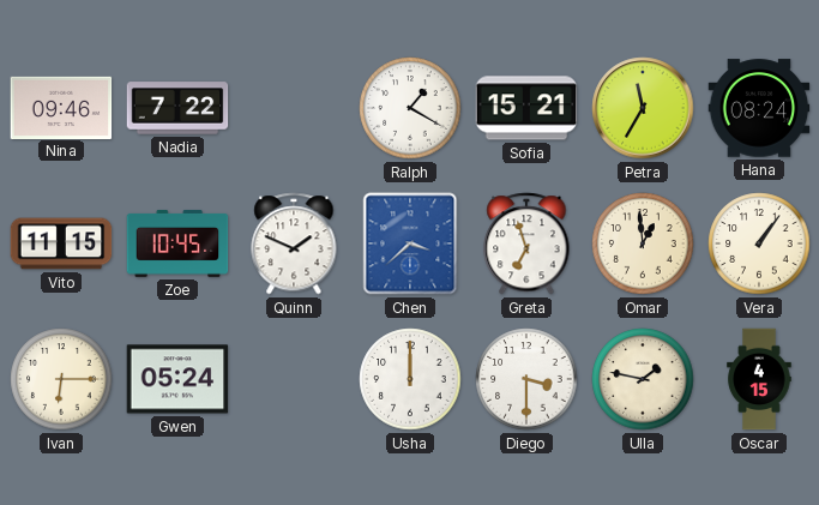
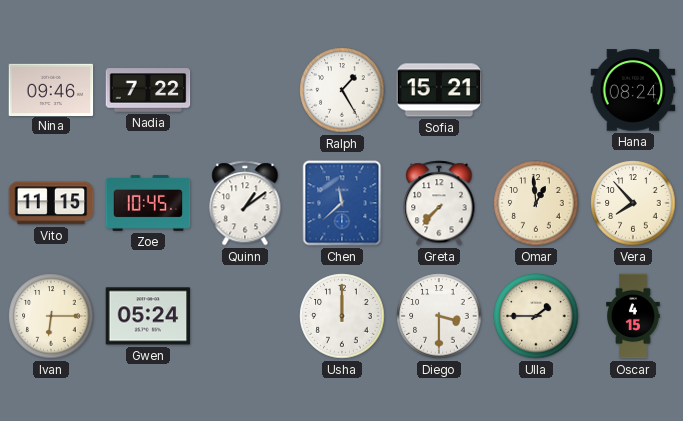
Ralph: 1:20 -> 1:25 (342, 90)
Petra: 11:35 -> none (643, 108)
Quinn: 1:49 -> 1:09 (245, 203)
Chen: 3:38 -> 11:38 (342, 203)
Greta: 6:57 -> 7:37 (439, 203)
Vera: 1:06 -> 7:53 (633, 203)
Ulla: 1:47 -> 1:45 (536, 316)
